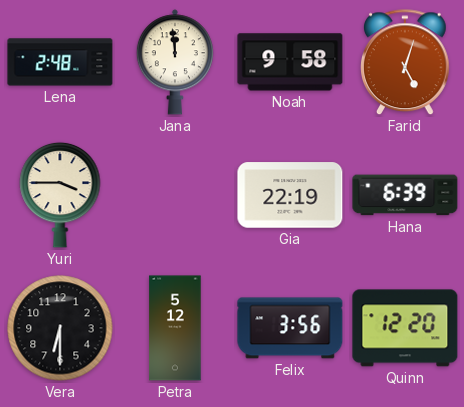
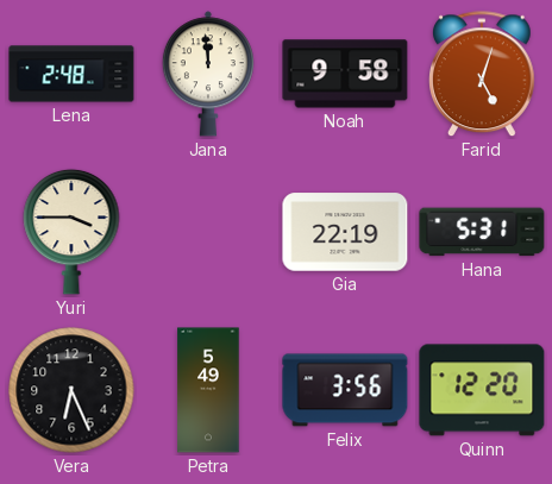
Hana: 6:39 -> 5:31 (482, 232)
Vera: 6:30 -> 6:26 (71, 390)
Petra: 5:12 -> 5:49 (208, 390)
